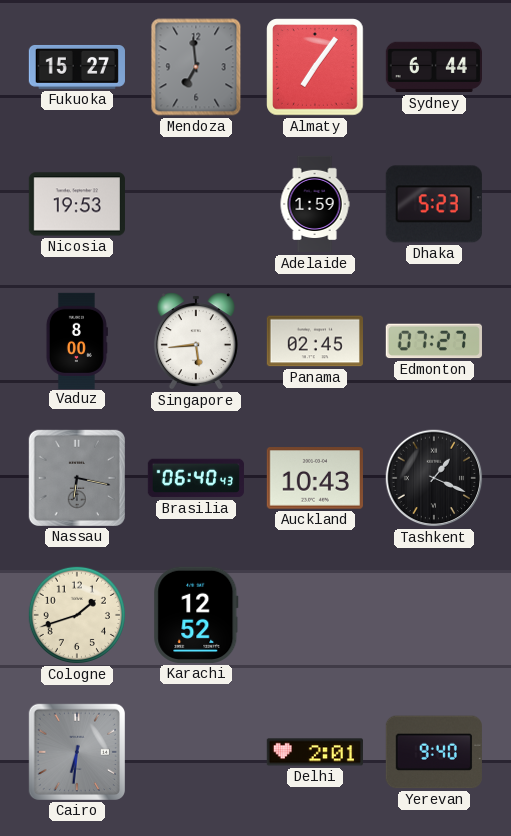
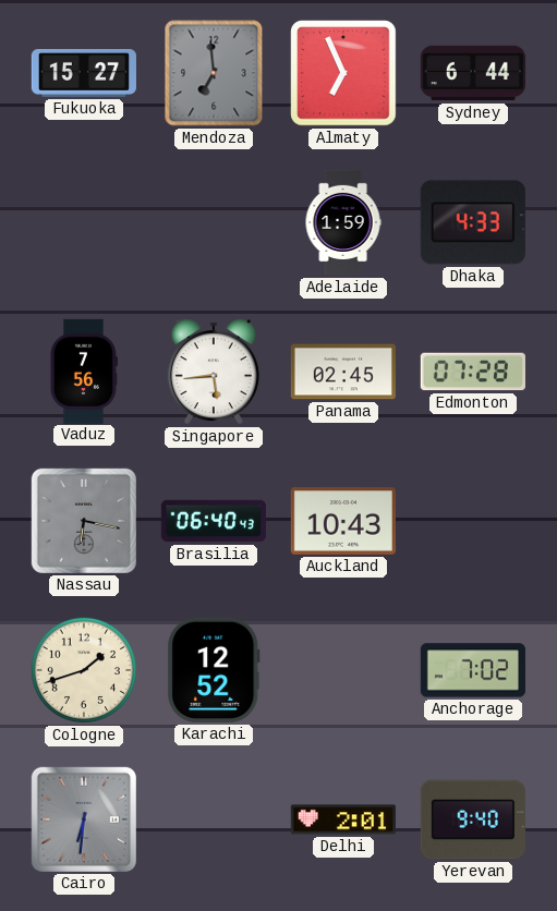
Almaty: 7:06 -> 6:56 (343, 73)
Nicosia: 19:53 -> none (77, 204)
Dhaka: 5:23 -> 4:33 (473, 222)
Vaduz: 8:00 -> 7:56 (83, 371)
Edmonton: 07:27 -> 07:28 (473, 372)
Tashkent: 1:19 -> none (434, 478)
Anchorage: none -> 7:02 (472, 670)
